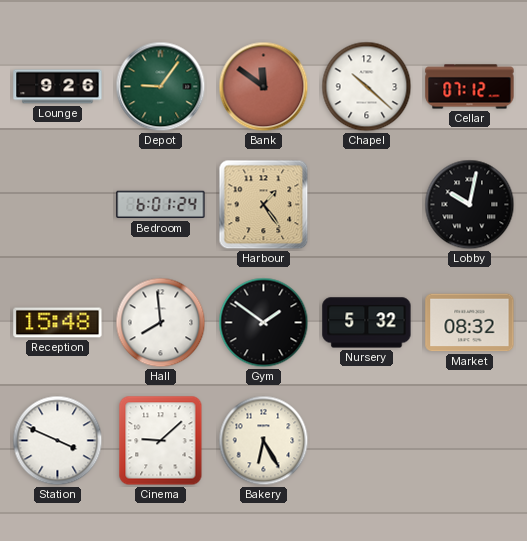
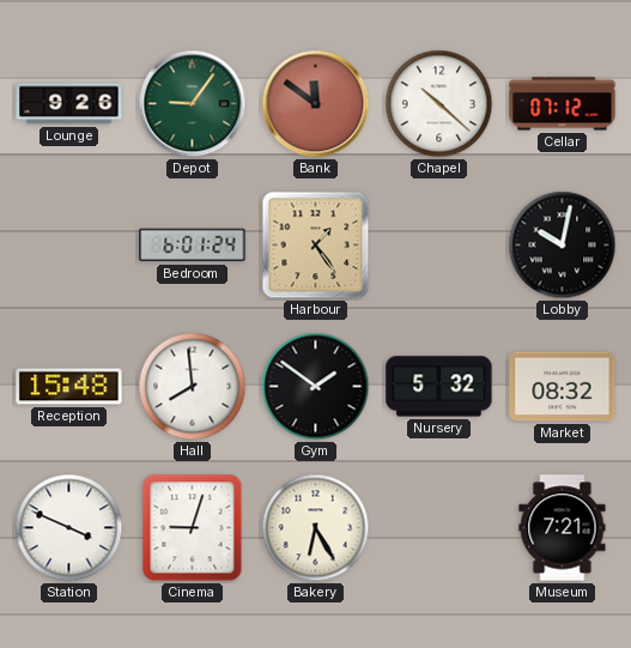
Cinema: 9:08 -> 9:03 (193, 528)
Museum: none -> 7:21 (563, 528)
